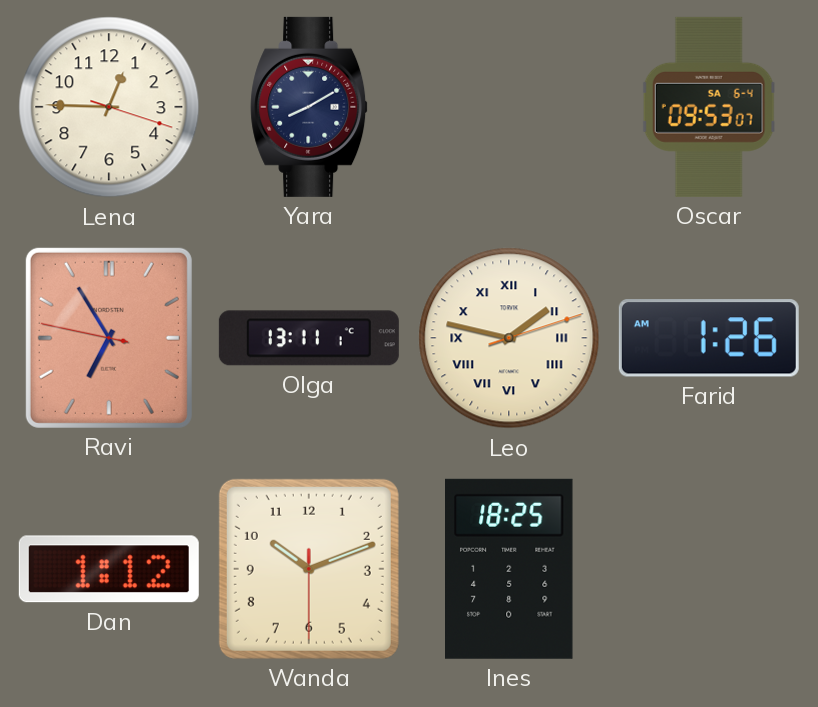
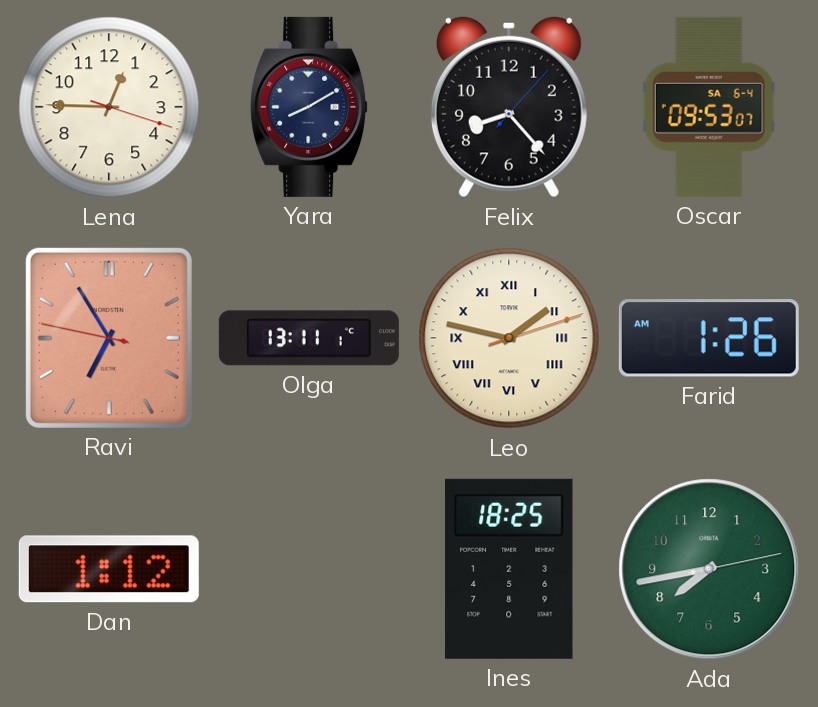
Felix: none -> 8:23 (509, 107)
Wanda: 10:11 -> none (309, 569)
Ada: none -> 7:43 (709, 569)
